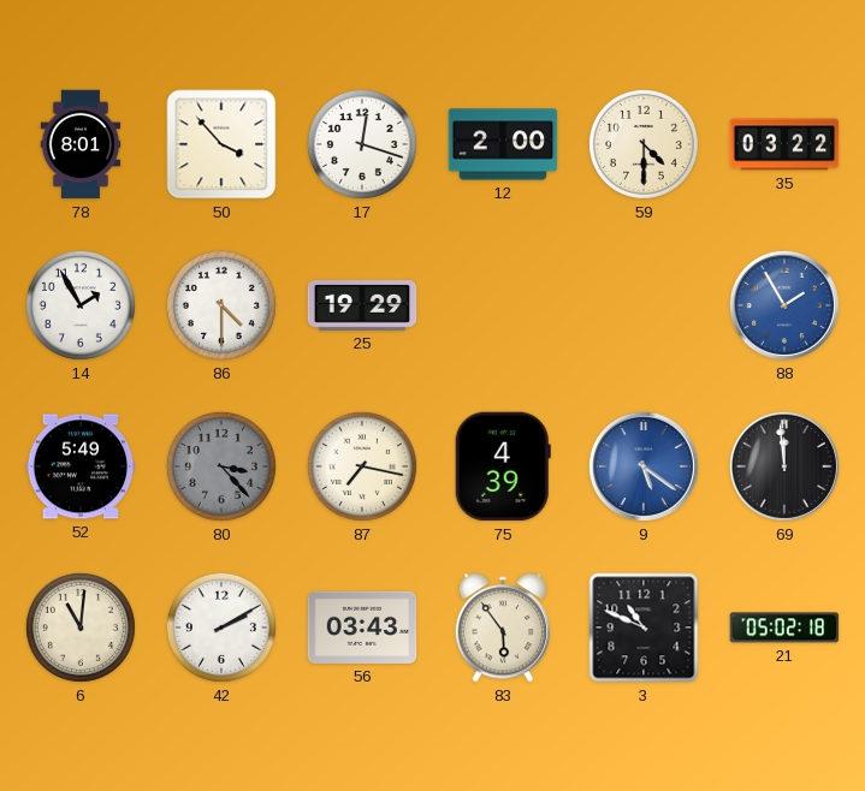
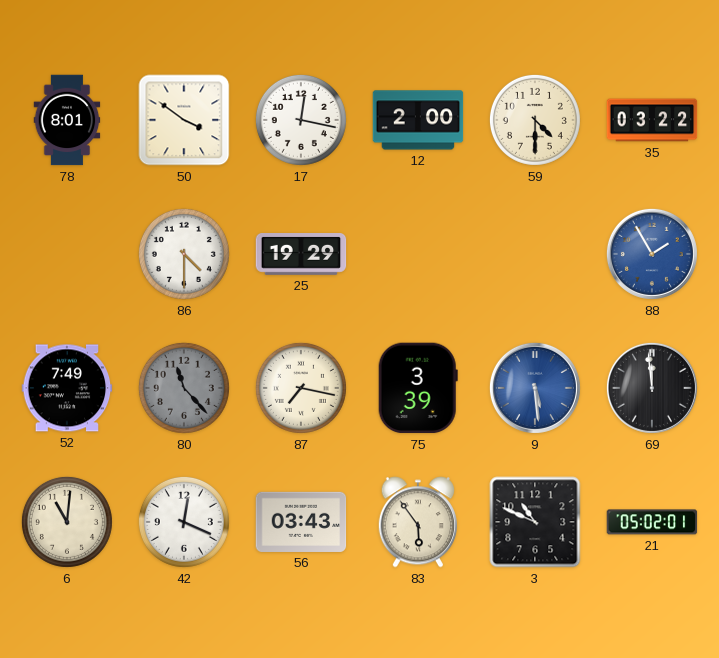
50: 3:53 -> 3:51 (184, 120)
17: 12:18 -> 12:17 (301, 120)
14: 1:55 -> none (81, 305)
52: 5:49 -> 7:49 (67, 388)
80: 3:23 -> 11:23 (184, 388)
75: 4:39 -> 3:39 (418, 388)
9: 5:21 -> 5:29 (535, 388)
42: 2:10 -> 12:19 (184, 522)
21: 05:02:18 -> 05:02:01 (652, 522)
